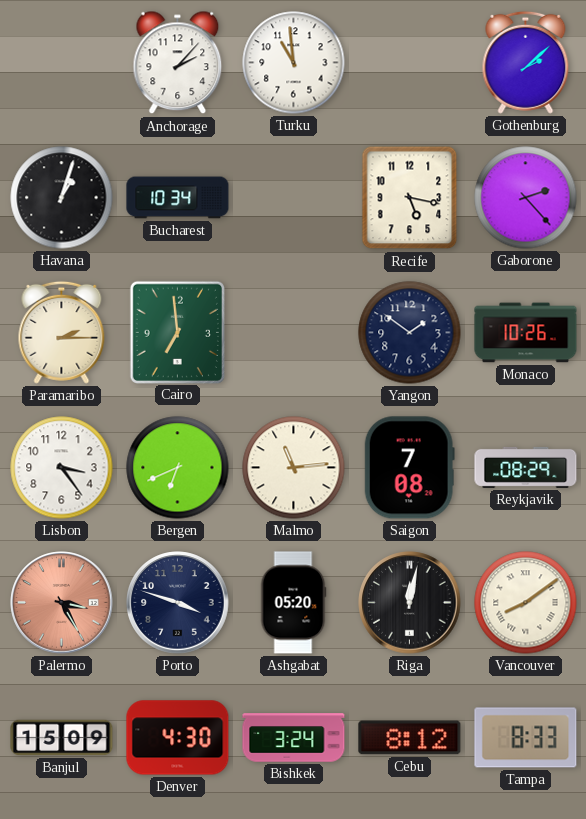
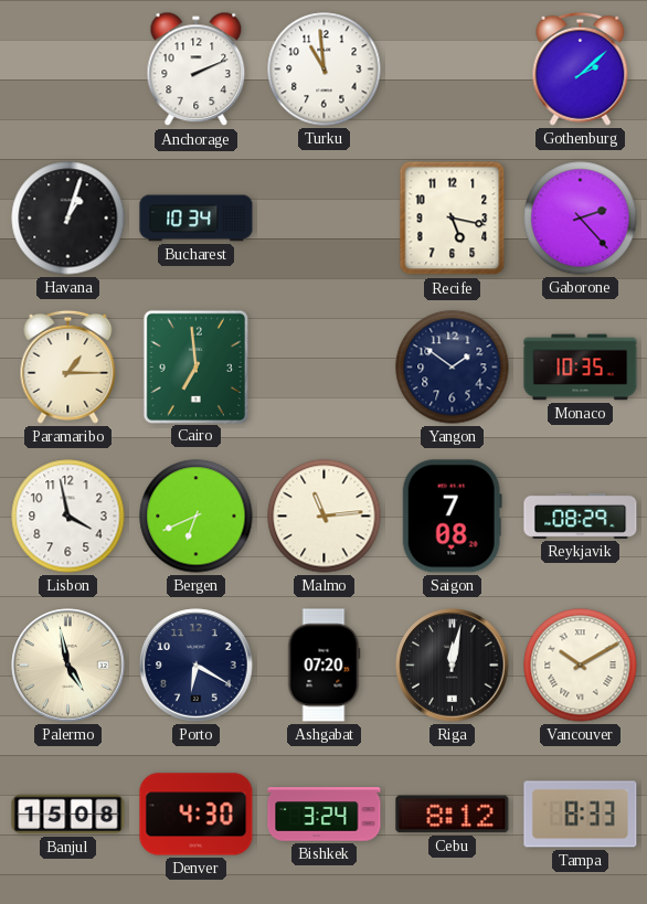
Anchorage: 2:07 -> 2:11 (197, 70)
Paramaribo: 2:15 -> 1:15 (68, 366)
Monaco: 10:26 -> 10:35 (581, 368)
Lisbon: 3:24 -> 3:58 (68, 517)
Palermo: 3:25 -> 4:58 (68, 666)
Palermo dial: salmon -> cream (68, 666)
Porto: 3:48 -> 6:20 (197, 666)
Ashgabat: 05:20 -> 07:20 (324, 666)
Vancouver: 8:09 -> 10:10 (581, 666)
Banjul: 15:09 -> 15:08 (68, 815)
